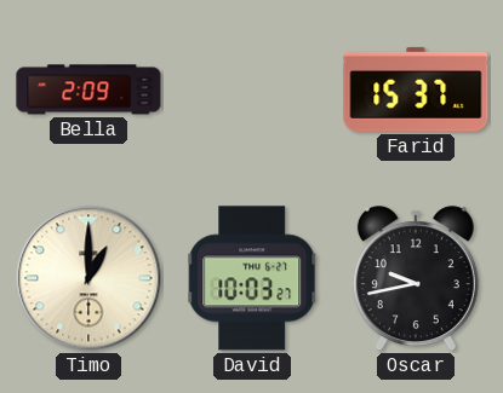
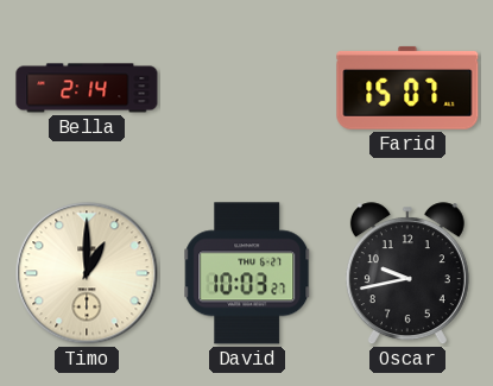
Bella: 2:09 -> 2:14 (87, 88)
Farid: 15:37 -> 15:07 (407, 88)
